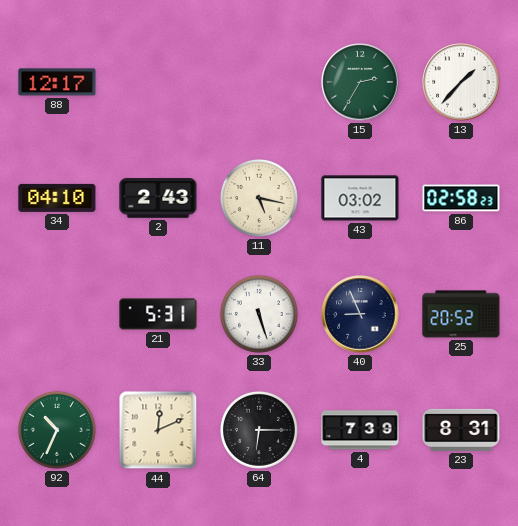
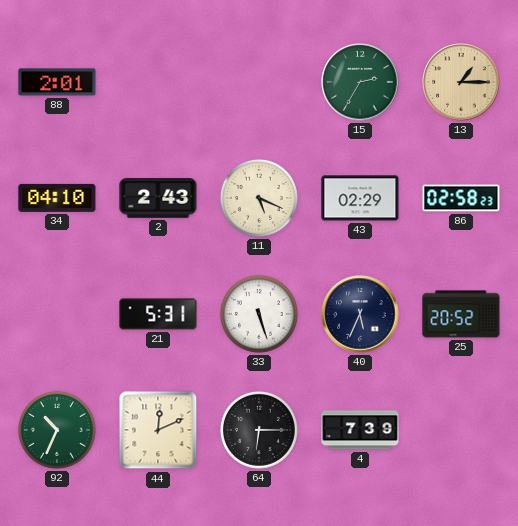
88: 12:17 -> 2:01 (57, 82)
13: 1:37 -> 1:15 (461, 82)
13 dial: white -> champagne (461, 82)
11: 5:17 -> 5:19 (259, 198)
43: 03:02 -> 02:29 (360, 198)
40: 8:56 -> 5:34 (360, 314)
23: 8:31 -> none (461, 430)
